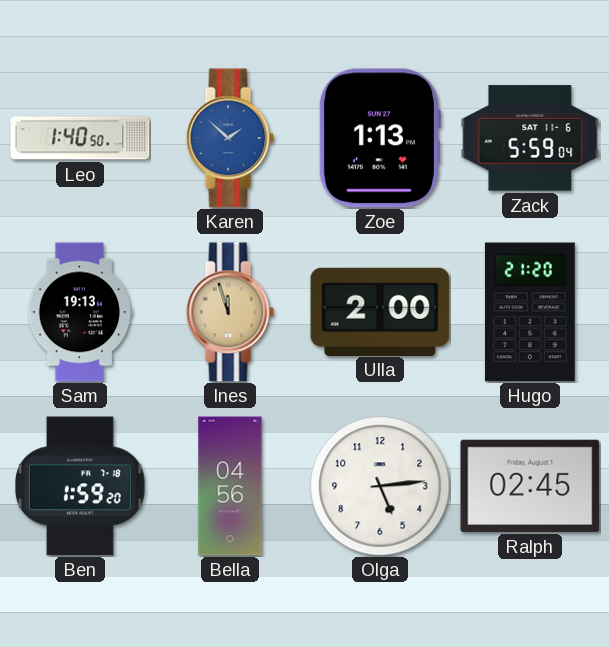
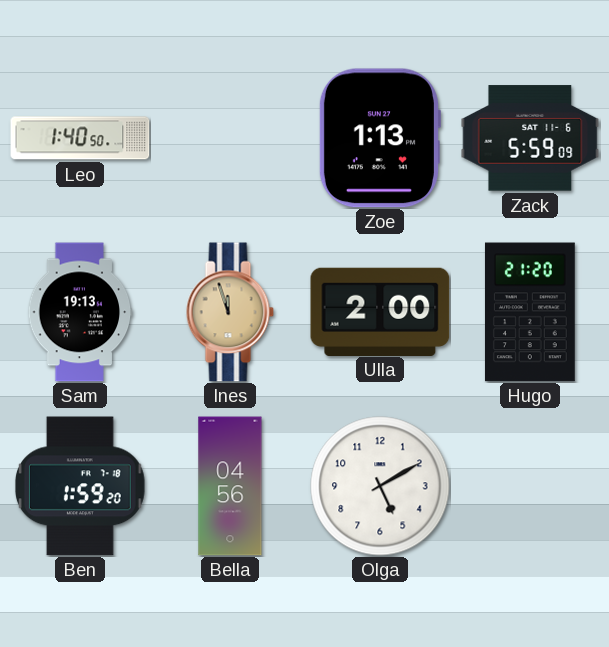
Karen: 1:52 -> none (230, 138)
Zack: 5:59:04 -> 5:59:09 (530, 138)
Olga: 5:14 -> 5:10 (380, 486)
Ralph: 02:45 -> none (530, 486)
